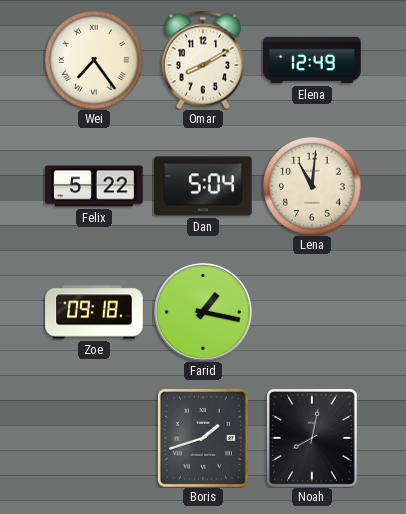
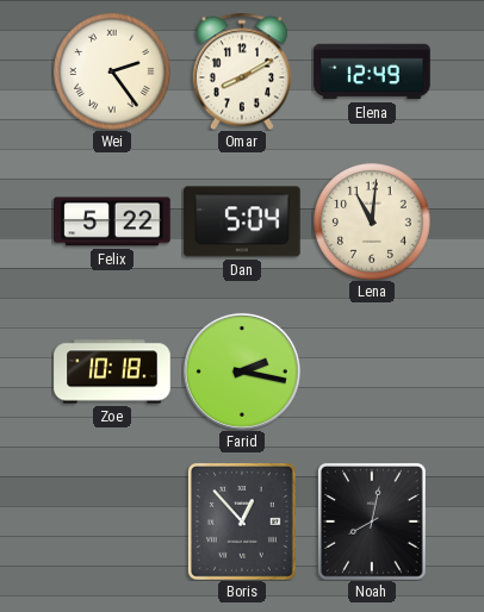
Wei: 7:24 -> 2:24 (112, 71)
Zoe: 09:18 -> 10:18 (112, 371)
Farid: 1:17 -> 2:17 (242, 371)
Boris: 1:42 -> 12:53 (242, 522)
